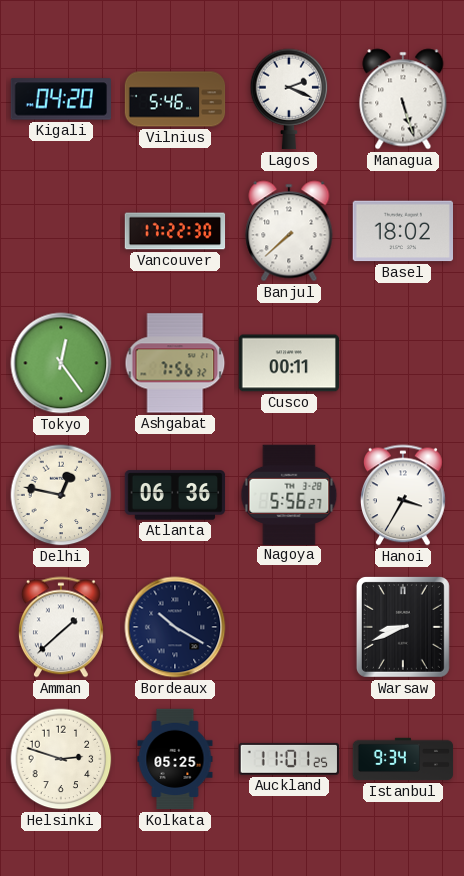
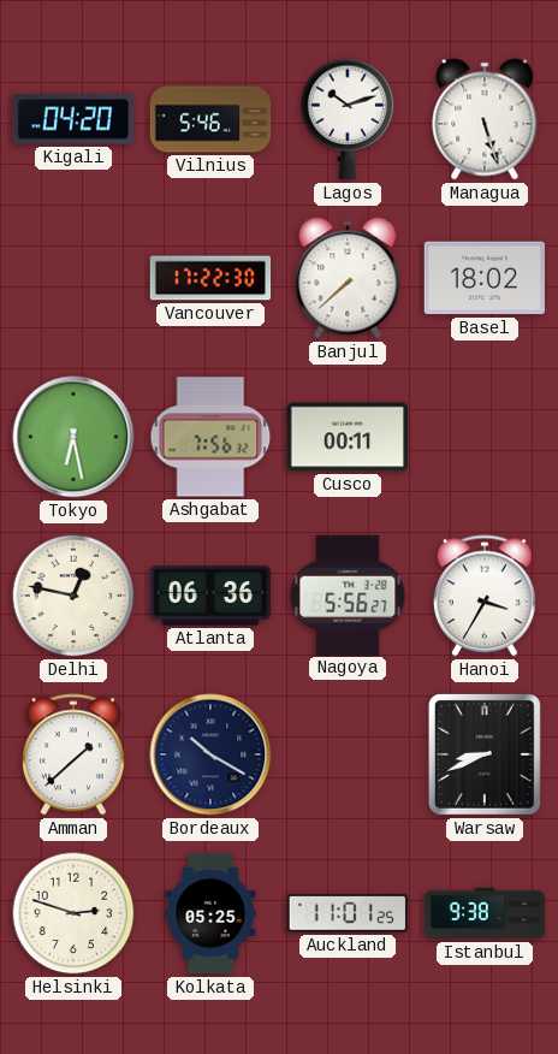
Lagos: 2:19 -> 10:12 (348, 119)
Tokyo: 12:24 -> 6:28 (73, 437)
Istanbul: 9:34 -> 9:38 (485, 913)
